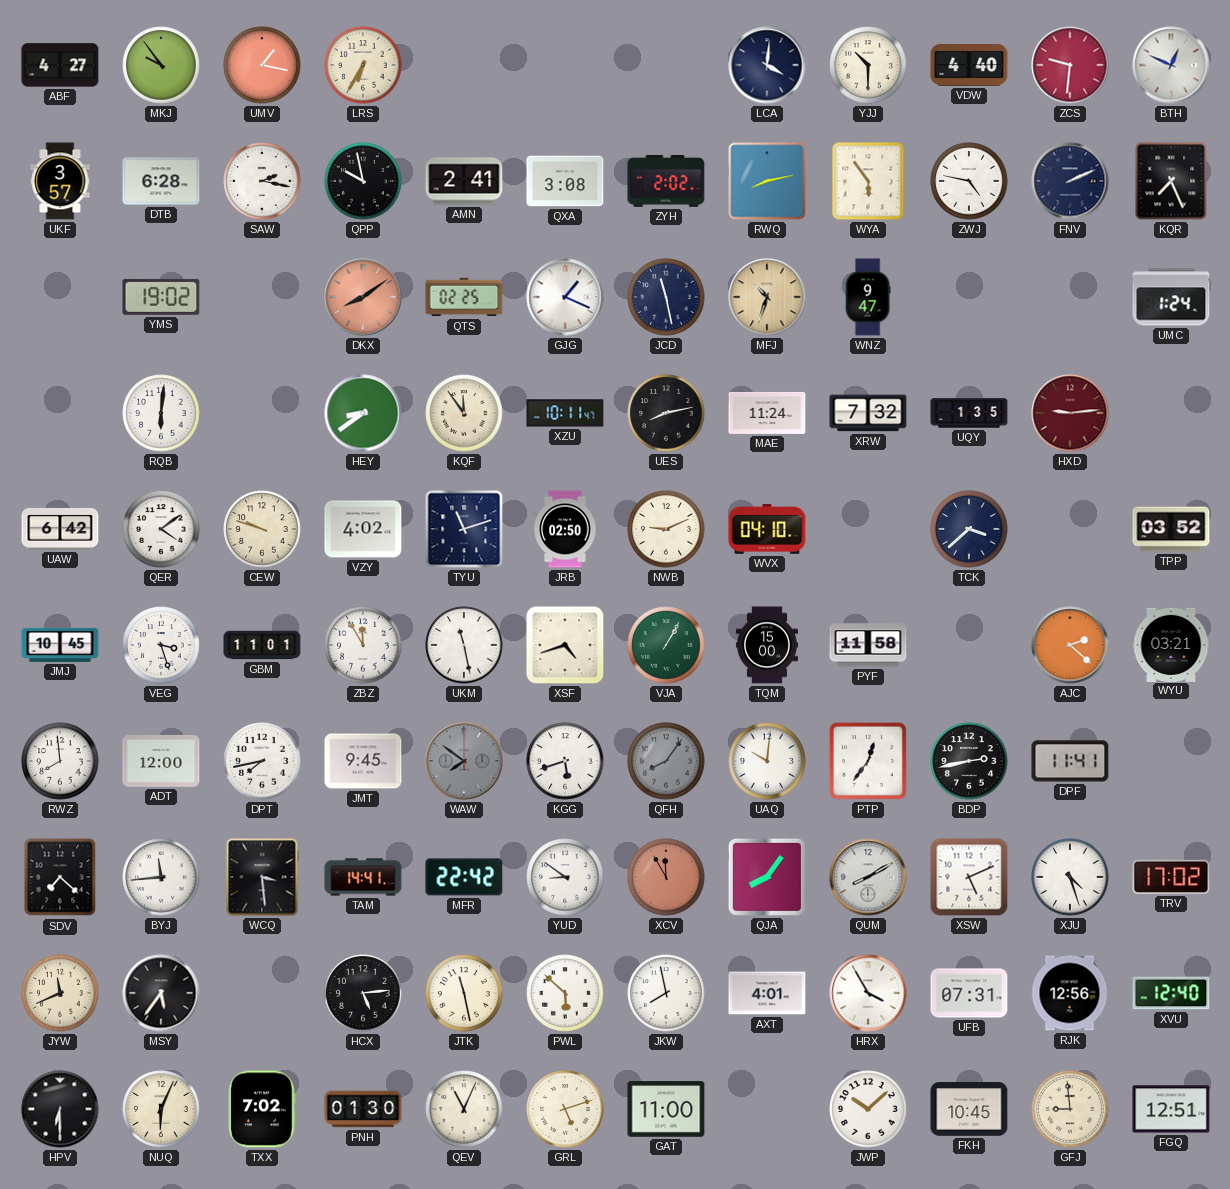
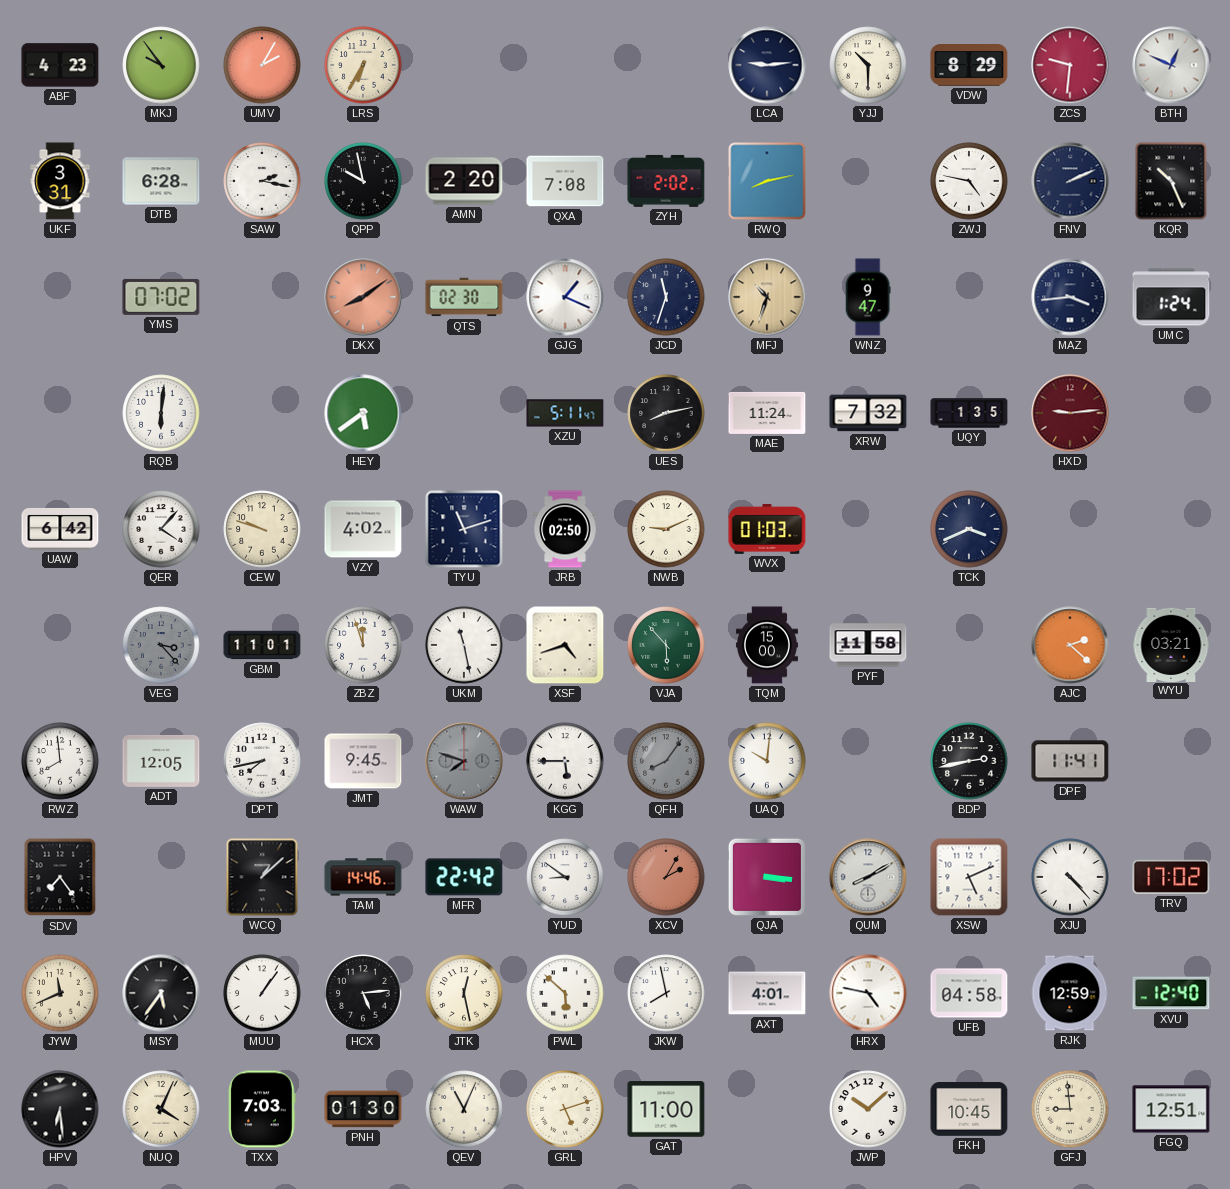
ABF: 4:27 -> 4:23 (60, 65)
UMV: 1:17 -> 2:05 (262, 65)
LCA: 4:01 -> 9:14 (767, 65)
VDW: 4:40 -> 8:29 (969, 66)
UKF: 3:57 -> 3:31 (60, 181)
AMN: 2:41 -> 2:20 (464, 181)
QXA: 3:08 -> 7:08 (565, 181)
WYA: 5:54 -> none (868, 181)
KQR: 7:26 -> 10:26 (1171, 181)
YMS: 19:02 -> 07:02 (161, 297)
QTS: 02:25 -> 02:30 (464, 297)
JCD: 11:28 -> 11:33 (666, 297)
MAZ: none -> 3:44 (1070, 297)
HEY: 8:39 -> 5:39 (363, 413)
KQF: 11:54 -> none (464, 413)
XZU: 10:11 -> 5:11 (565, 413)
QER: 4:09 -> 4:07 (161, 529)
WVX: 04:10 -> 01:03 (767, 529)
TCK: 3:38 -> 3:41 (969, 529)
TPP: 03:52 -> none (1171, 529)
JMJ: 10:45 -> none (60, 645)
VEG: 3:27 -> 3:23 (161, 645)
VEG dial: white -> grey (161, 645)
ZBZ: 11:55 -> 11:57 (363, 645)
VJA: 1:05 -> 5:53 (666, 645)
ADT: 12:00 -> 12:05 (161, 761)
WAW: 7:51 -> 7:48 (464, 761)
KGG: 5:42 -> 5:45 (565, 761)
PTP: 12:36 -> none (868, 761)
SDV: 7:22 -> 7:24 (60, 877)
BYJ: 11:44 -> none (161, 877)
WCQ: 3:29 -> 1:08 (262, 877)
TAM: 14:41 -> 14:46 (363, 877)
XCV: 11:55 -> 2:05 (666, 877)
QJA: 8:06 -> 3:16 (767, 877)
XJU: 4:27 -> 4:23 (1070, 877)
MUU: none -> 1:06 (262, 993)
JTK: 11:28 -> 12:28 (464, 993)
HRX: 3:55 -> 4:47 (868, 993)
UFB: 07:31 -> 04:58 (969, 993)
RJK: 12:56 -> 12:59 (1070, 993)
HPV: 6:30 -> 6:29 (60, 1109)
NUQ: 6:04 -> 4:04 (161, 1109)
TXX: 7:02 -> 7:03 (262, 1109)
